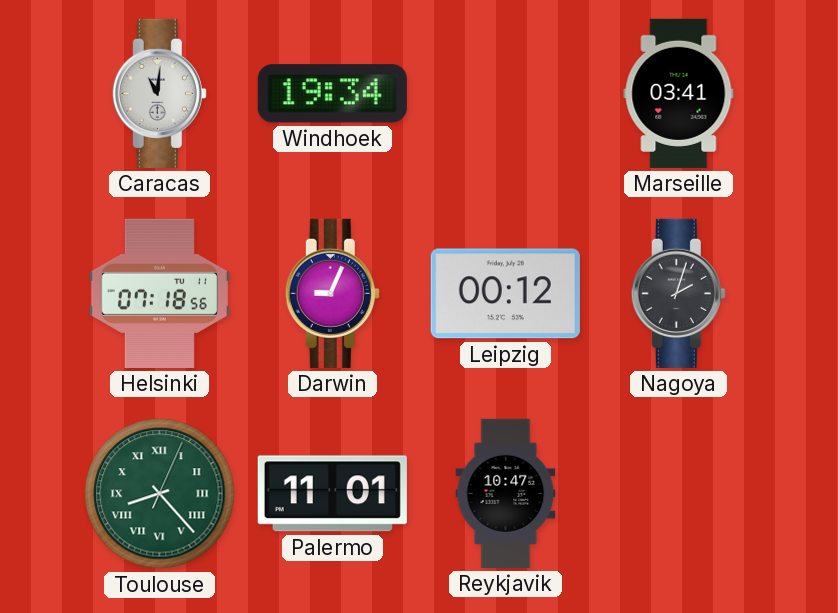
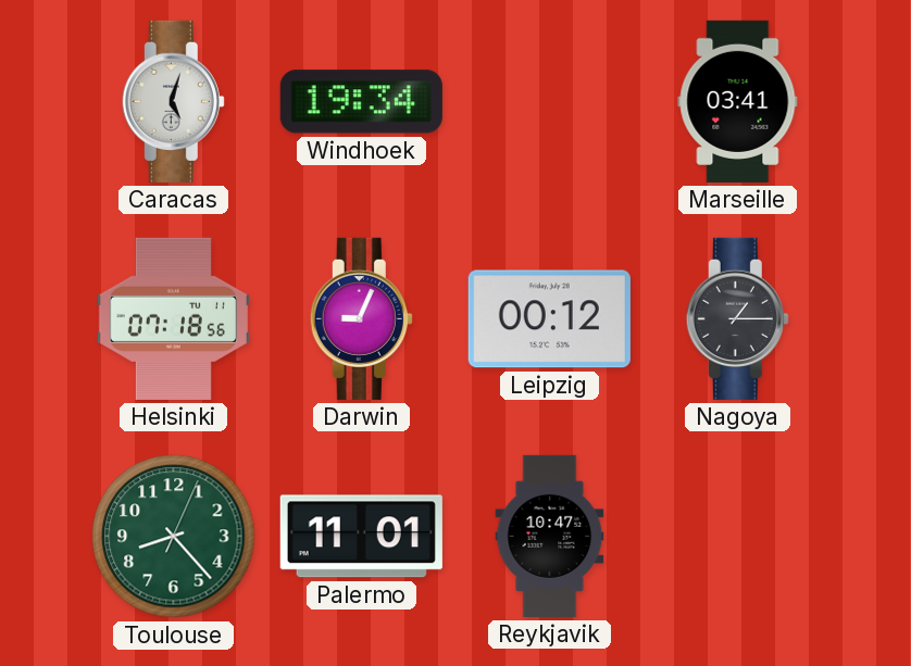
Caracas: 11:01 -> 5:03 (173, 101)
Nagoya: 2:03 -> 1:15 (737, 318)
Toulouse numerals: Roman -> Arabic (174, 537)
